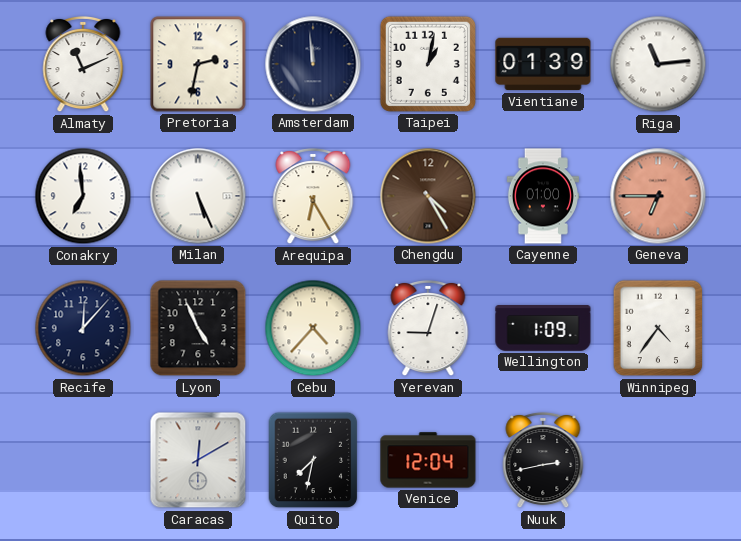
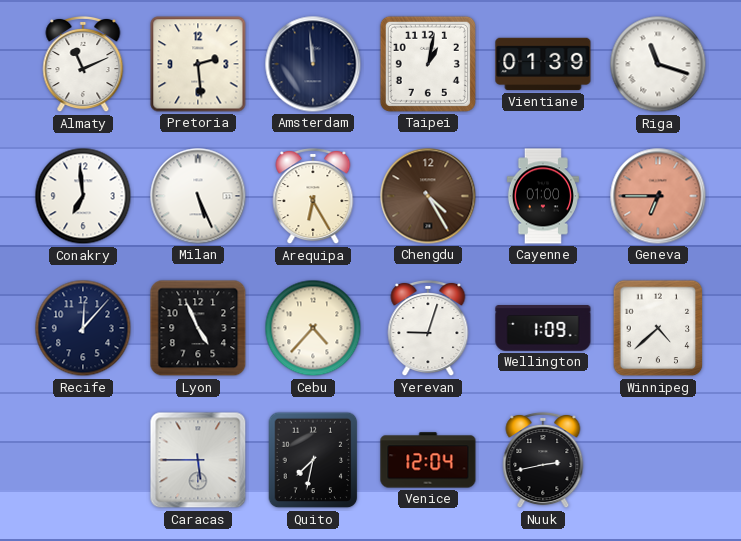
Pretoria: 2:32 -> 2:29 (198, 64)
Riga: 11:14 -> 11:18 (658, 64)
Winnipeg: 4:36 -> 4:38 (658, 328)
Caracas: 12:10 -> 5:45 (198, 460)
